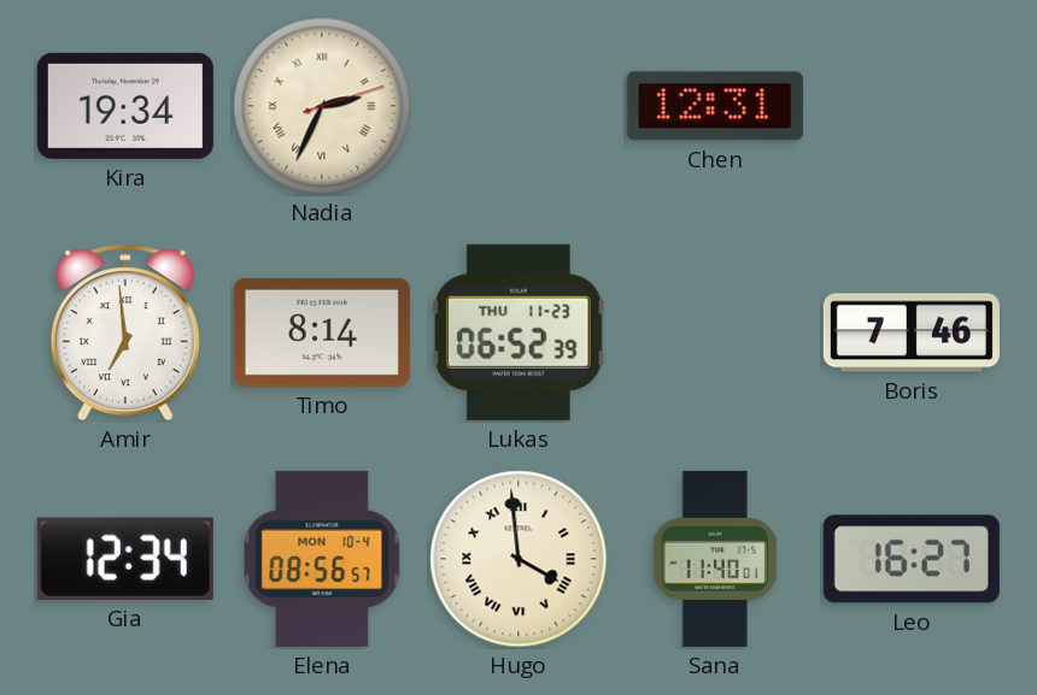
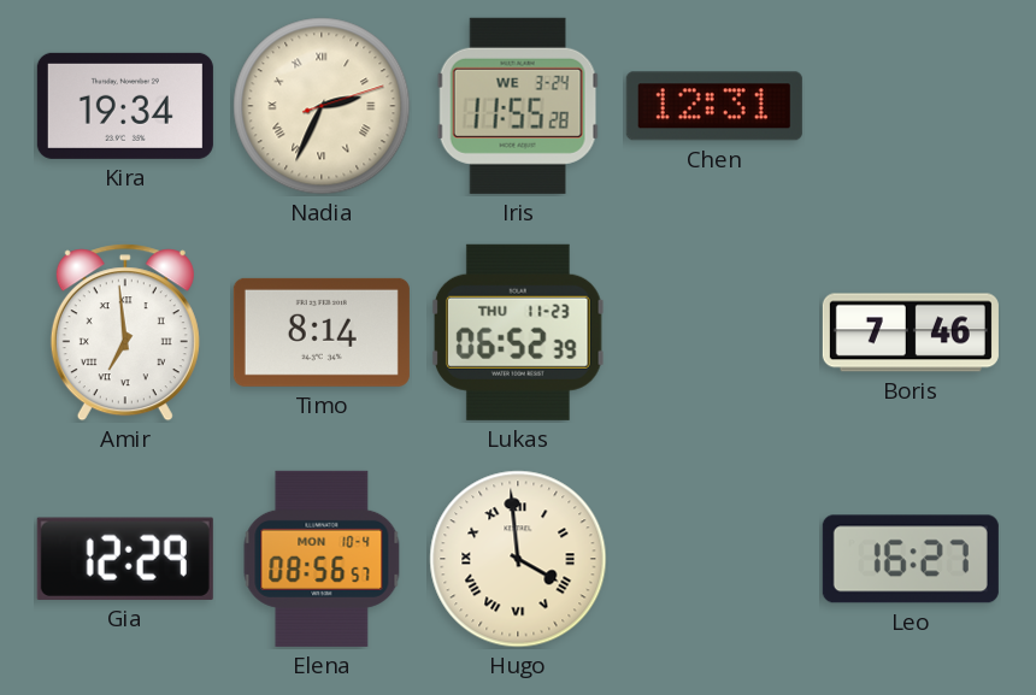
Iris: none -> 11:55 (518, 106)
Gia: 12:34 -> 12:29 (125, 559)
Sana: 11:40 -> none (715, 559)
